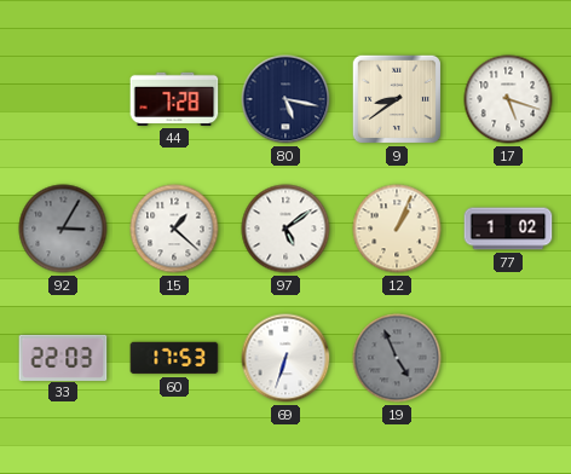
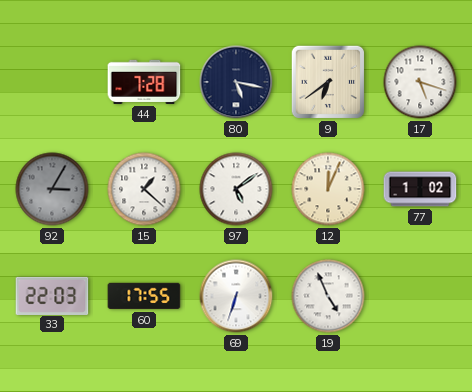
9: 8:39 -> 6:39 (328, 82)
12: 1:04 -> 12:04 (328, 189)
60: 17:53 -> 17:55 (144, 296)
19 dial: grey -> white (328, 296)
